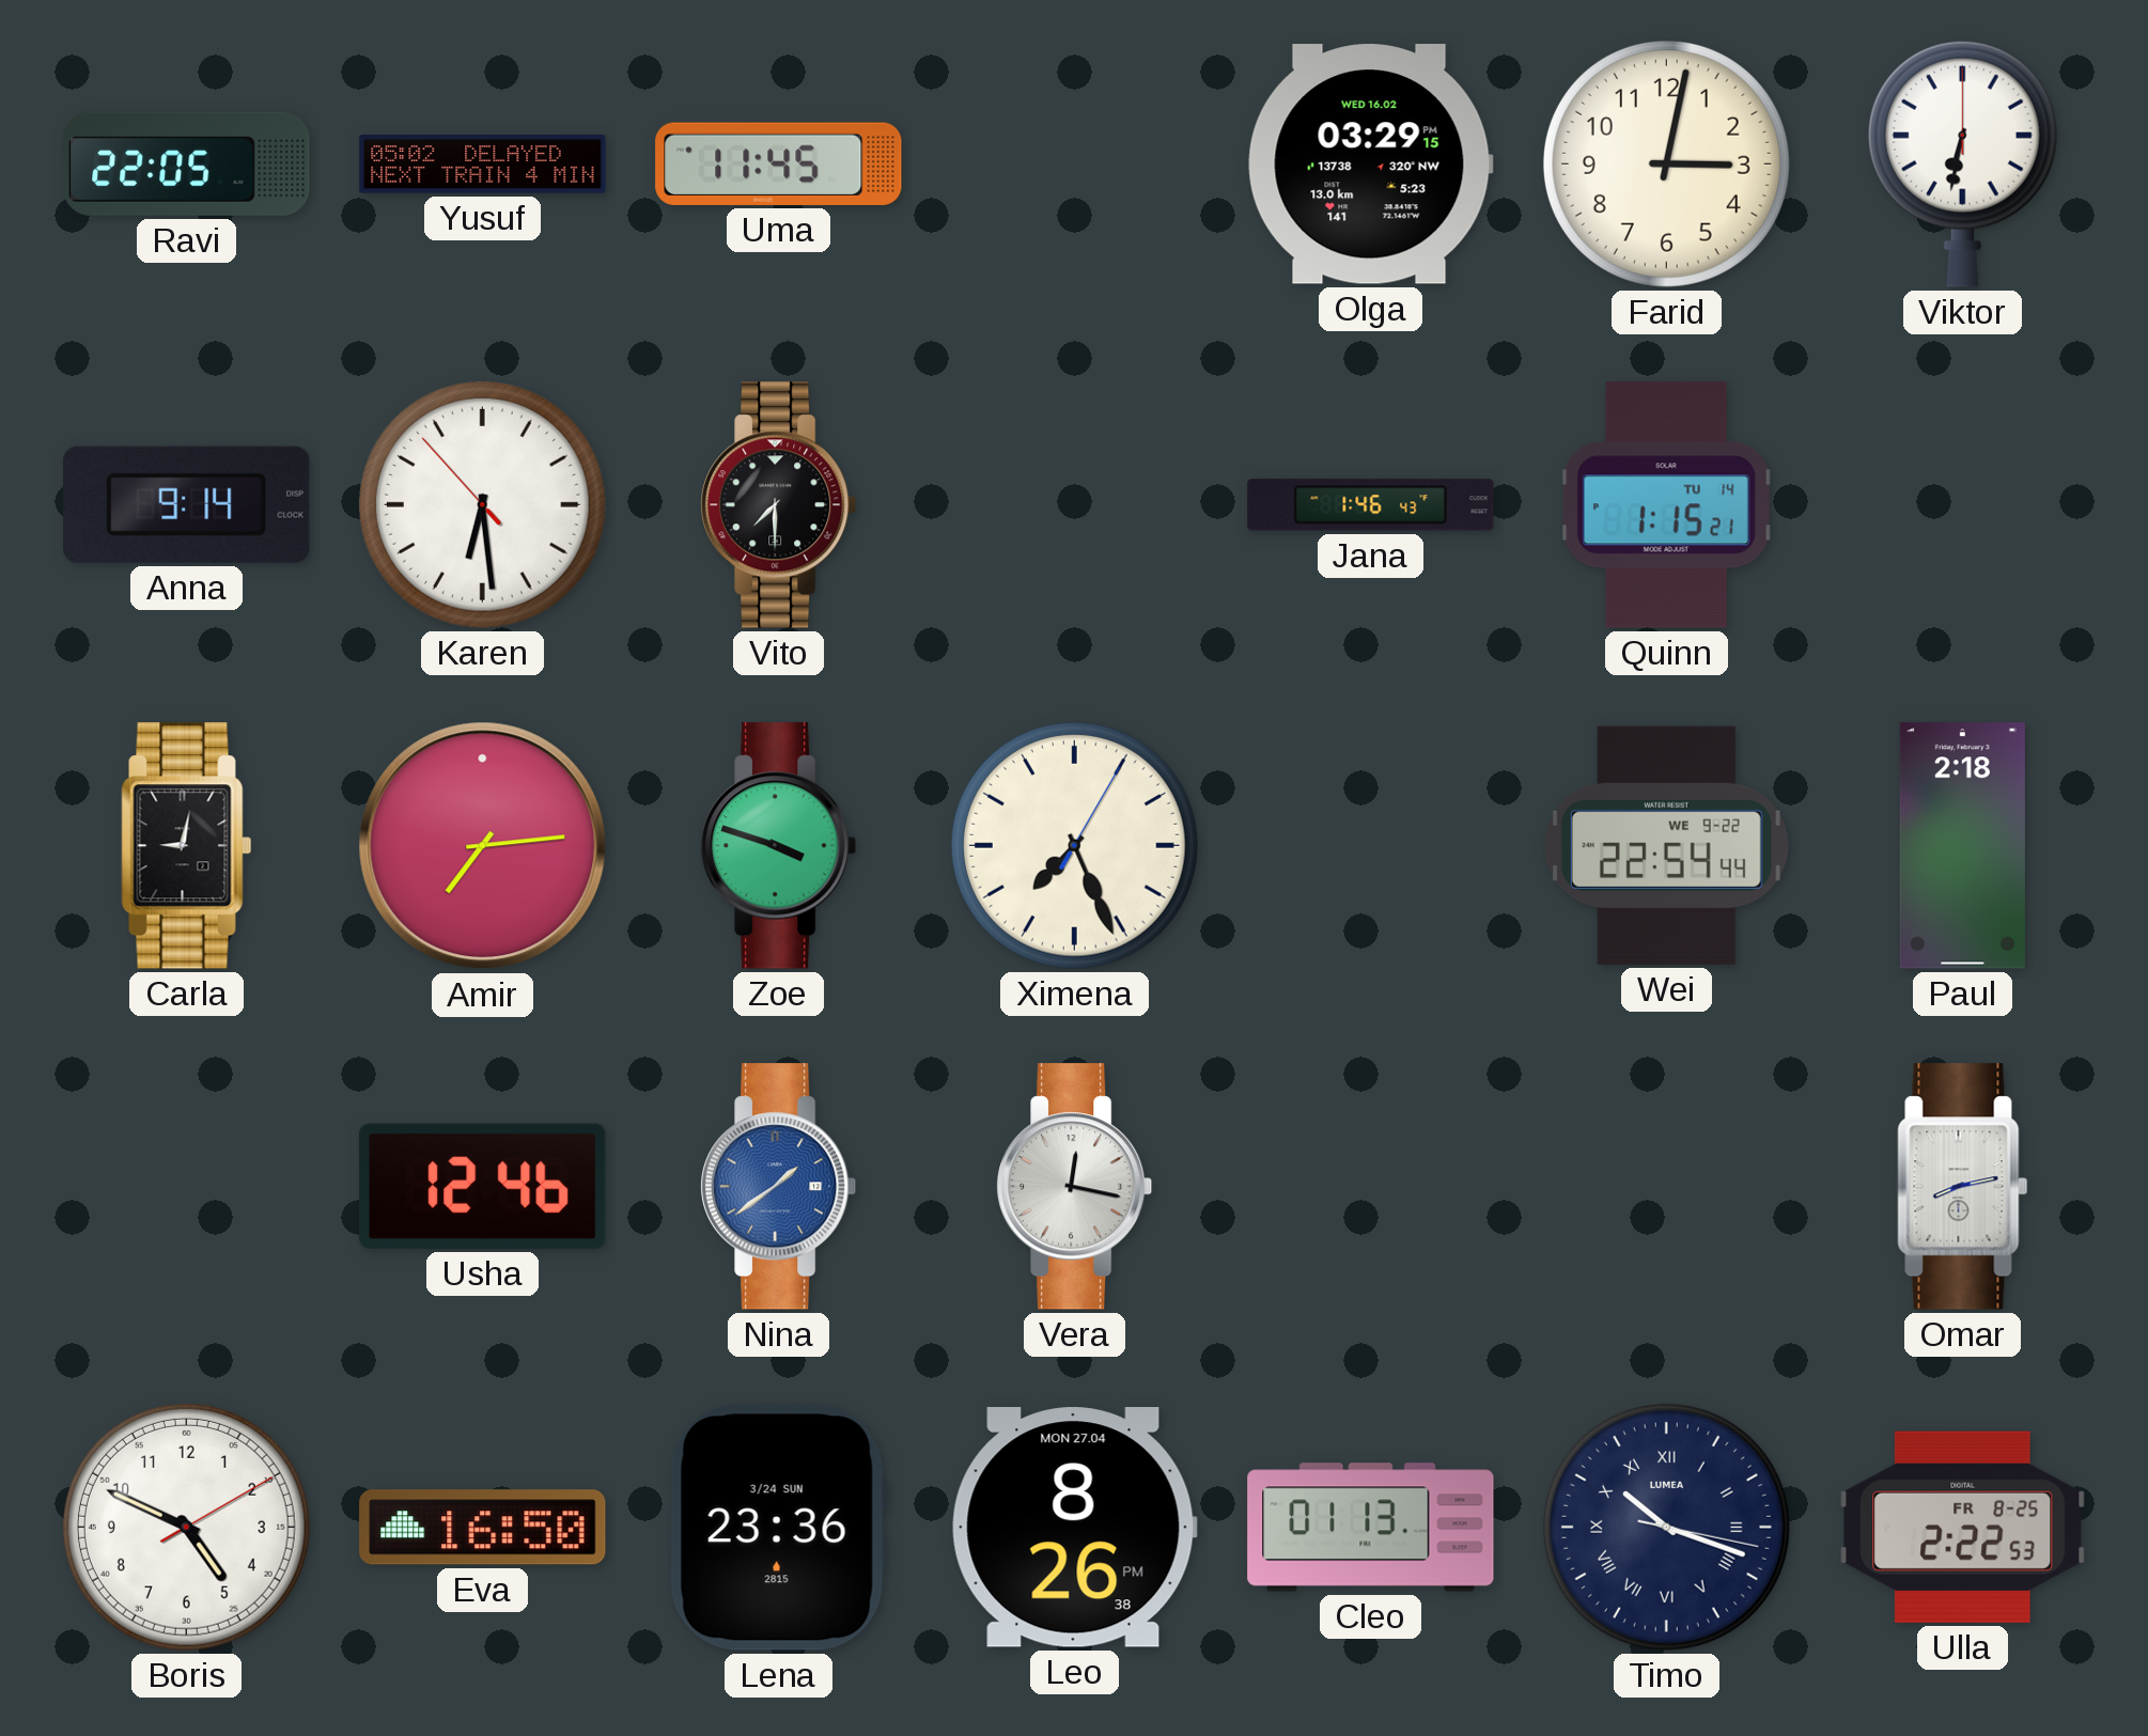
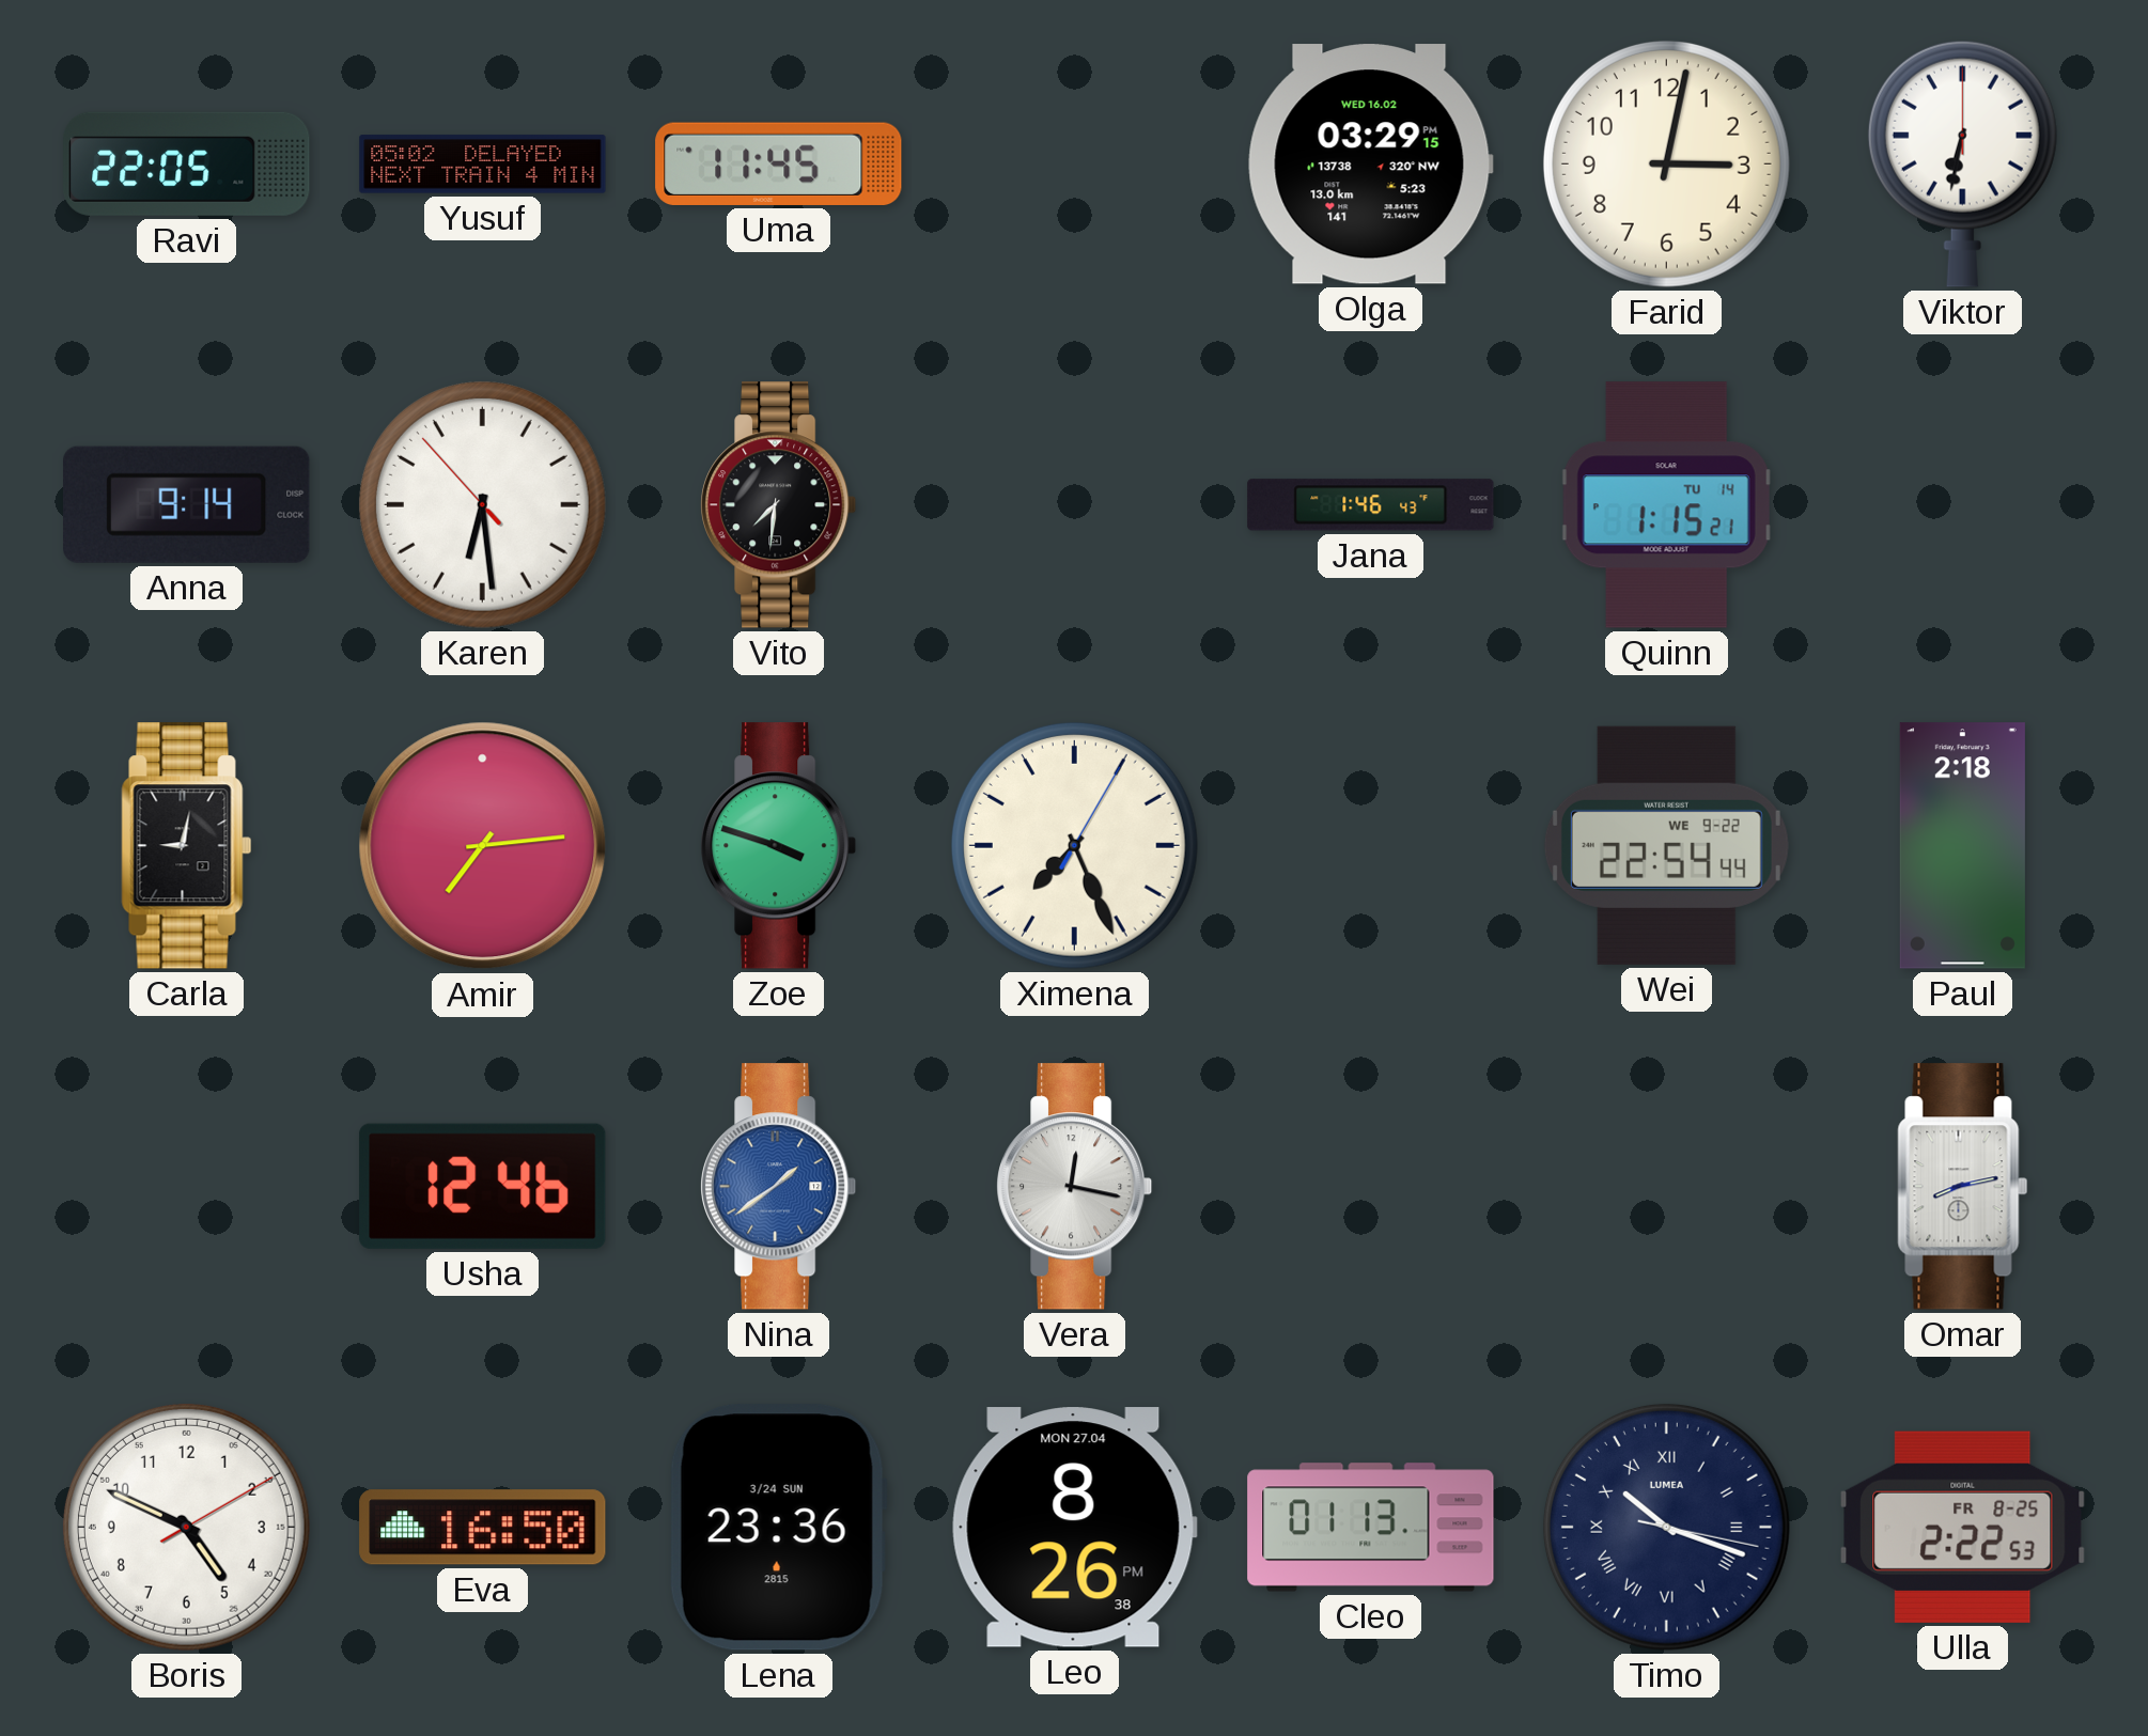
Vito: 7:30 -> 7:31 (779, 505)
